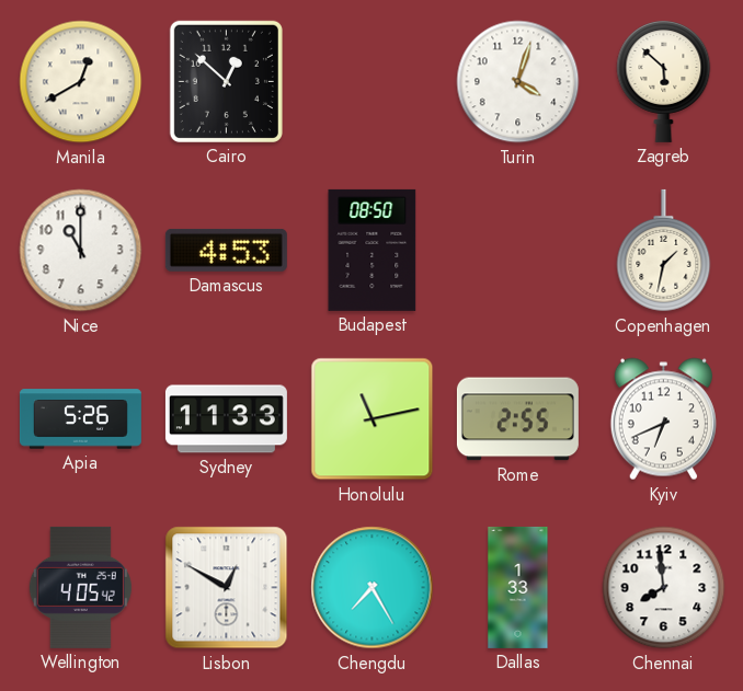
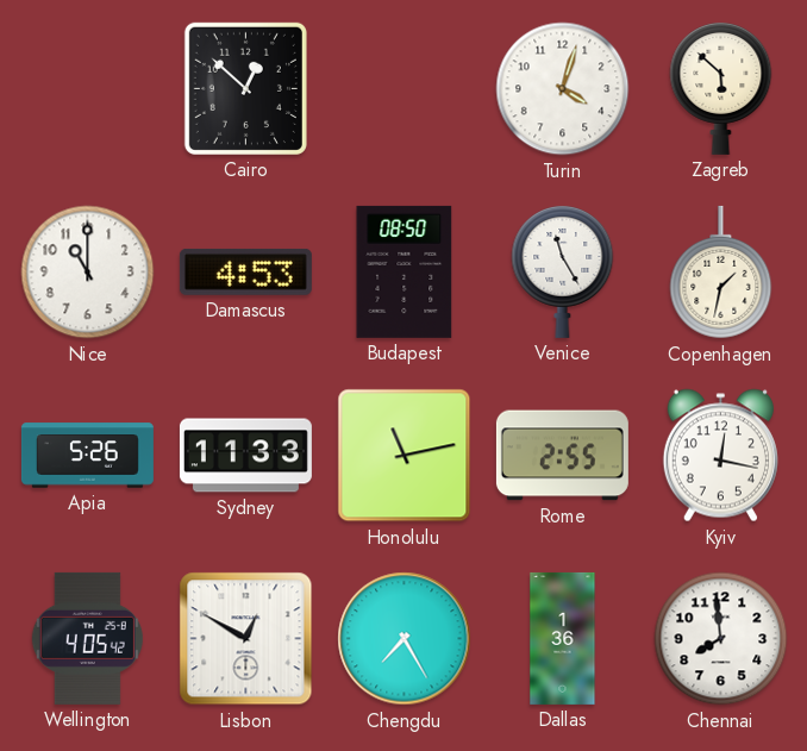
Manila: 12:40 -> none (81, 82)
Venice: none -> 11:25 (563, 273)
Kyiv: 6:41 -> 12:17 (720, 456)
Dallas: 1:33 -> 1:36 (563, 638)
